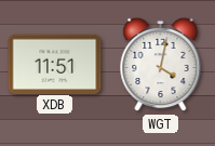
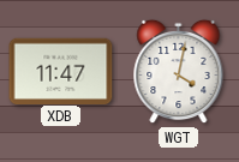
XDB: 11:51 -> 11:47 (61, 71)
